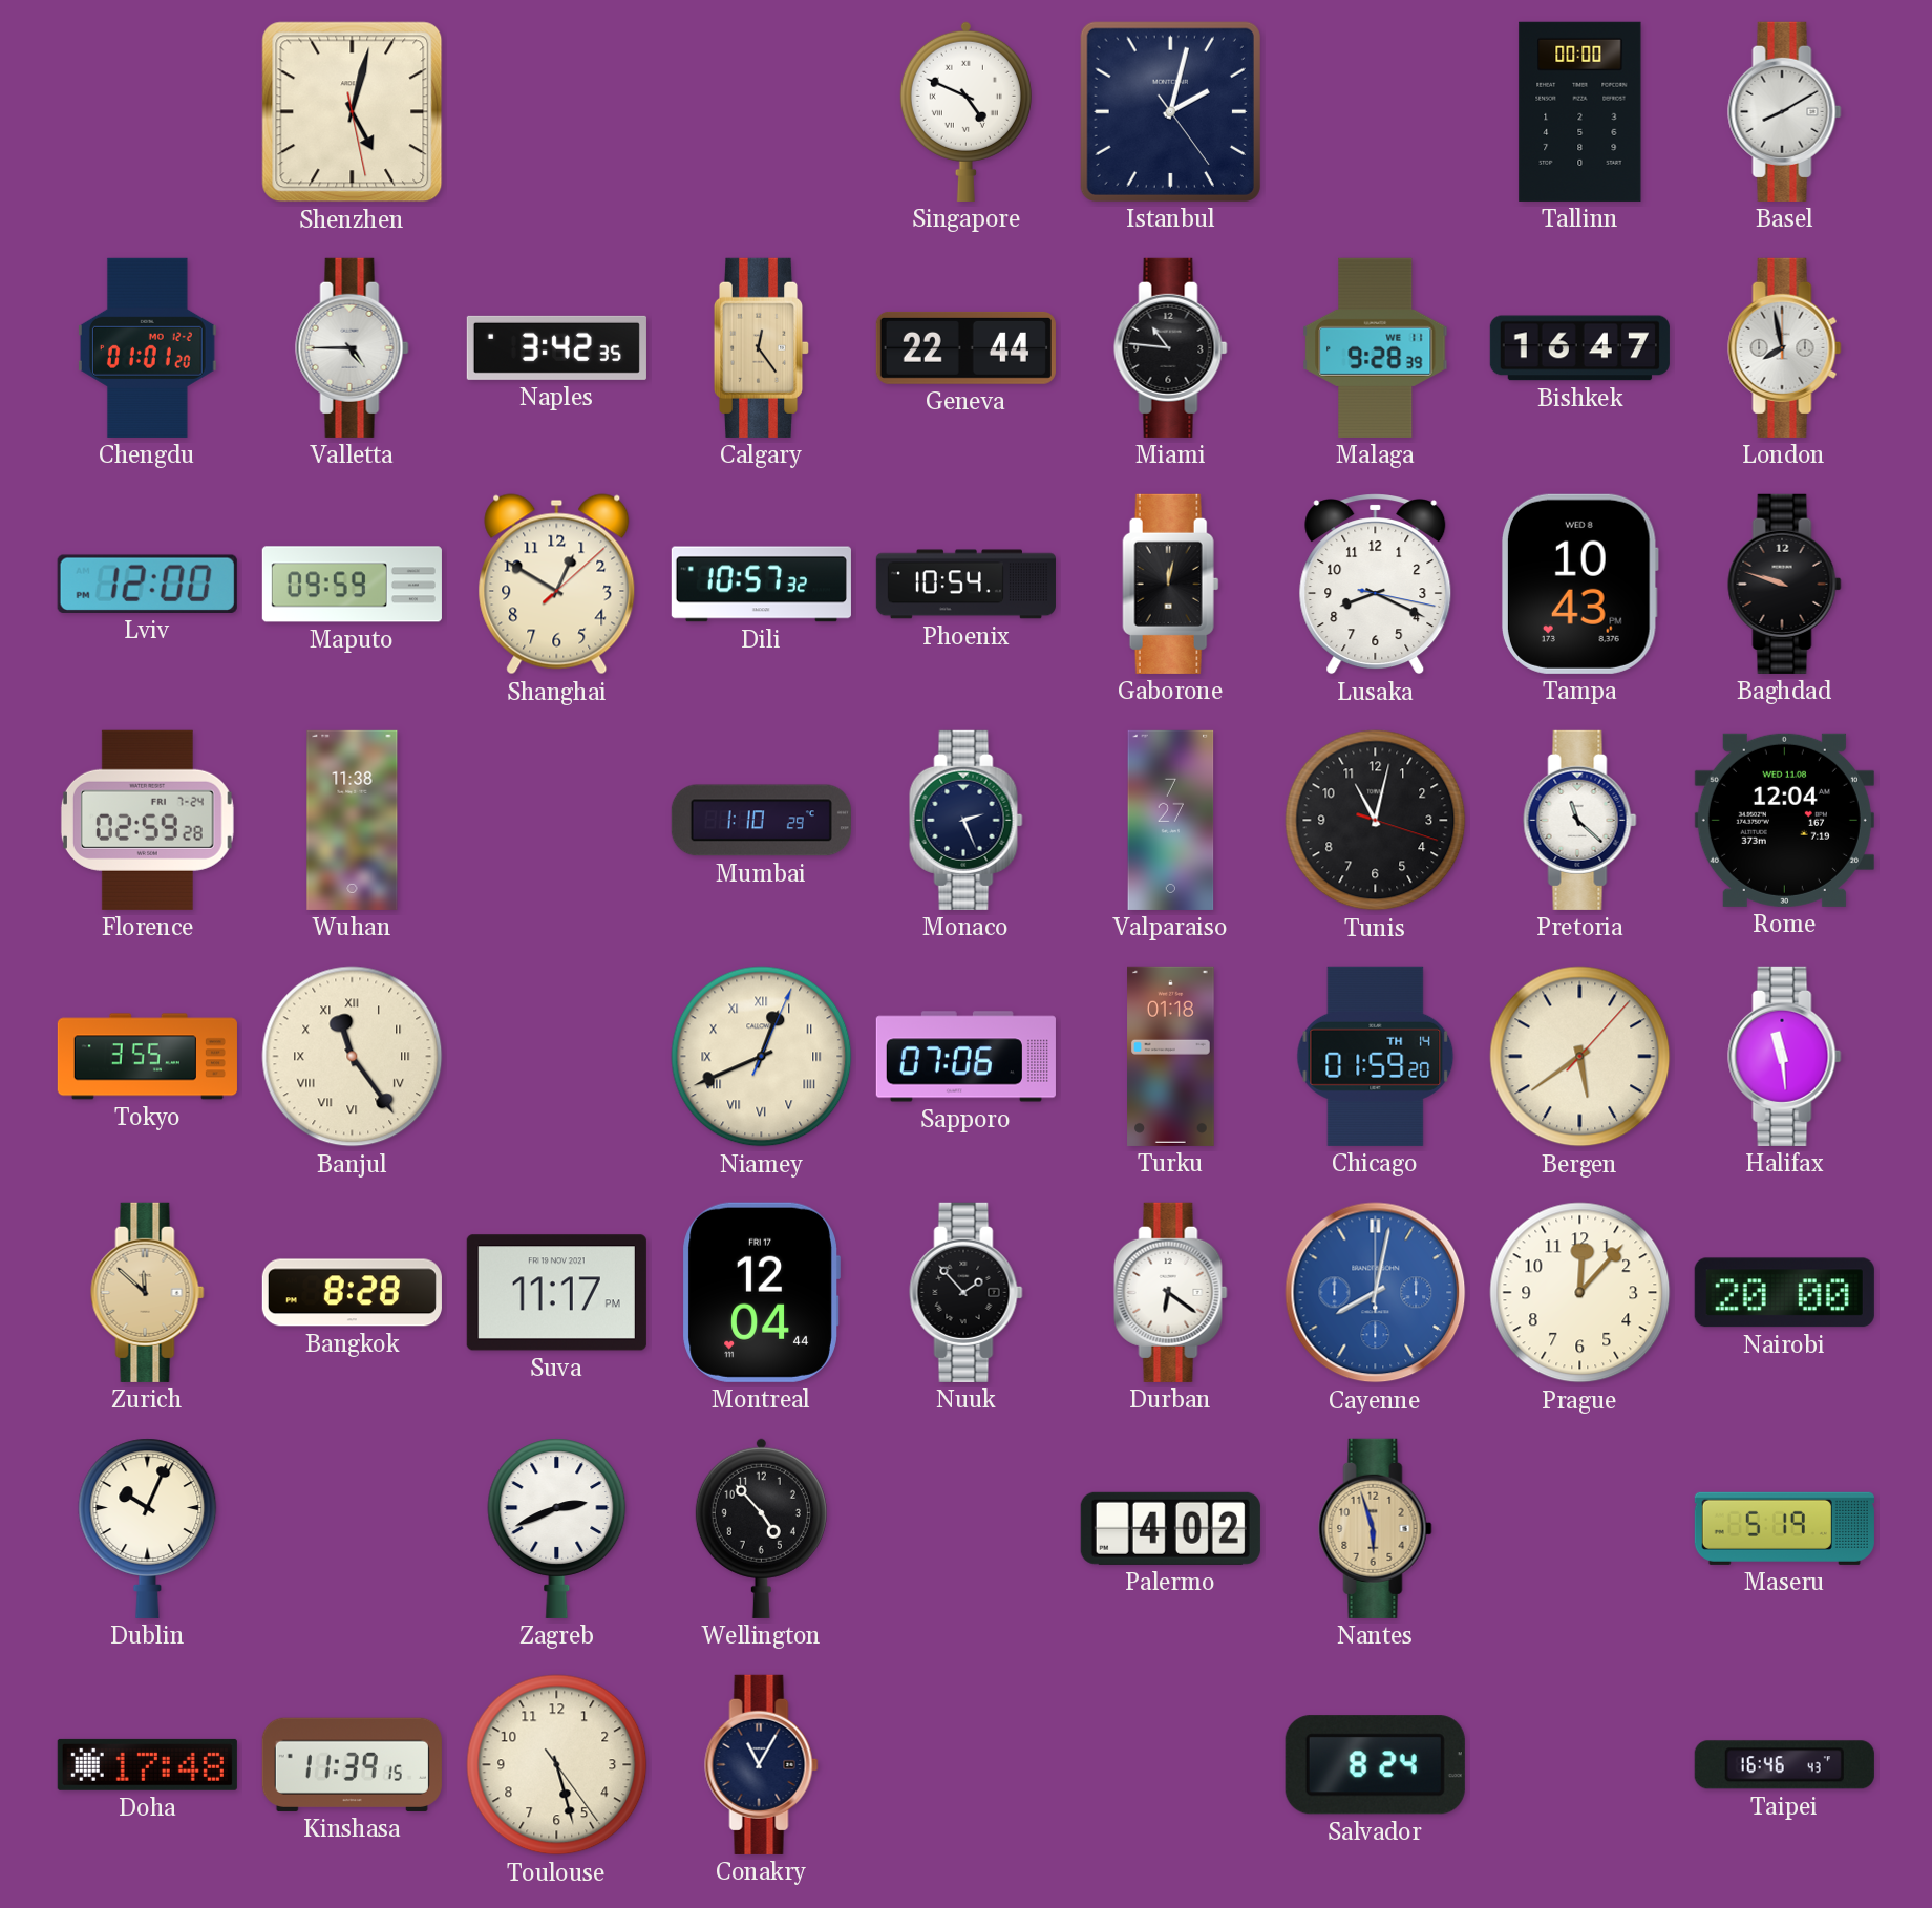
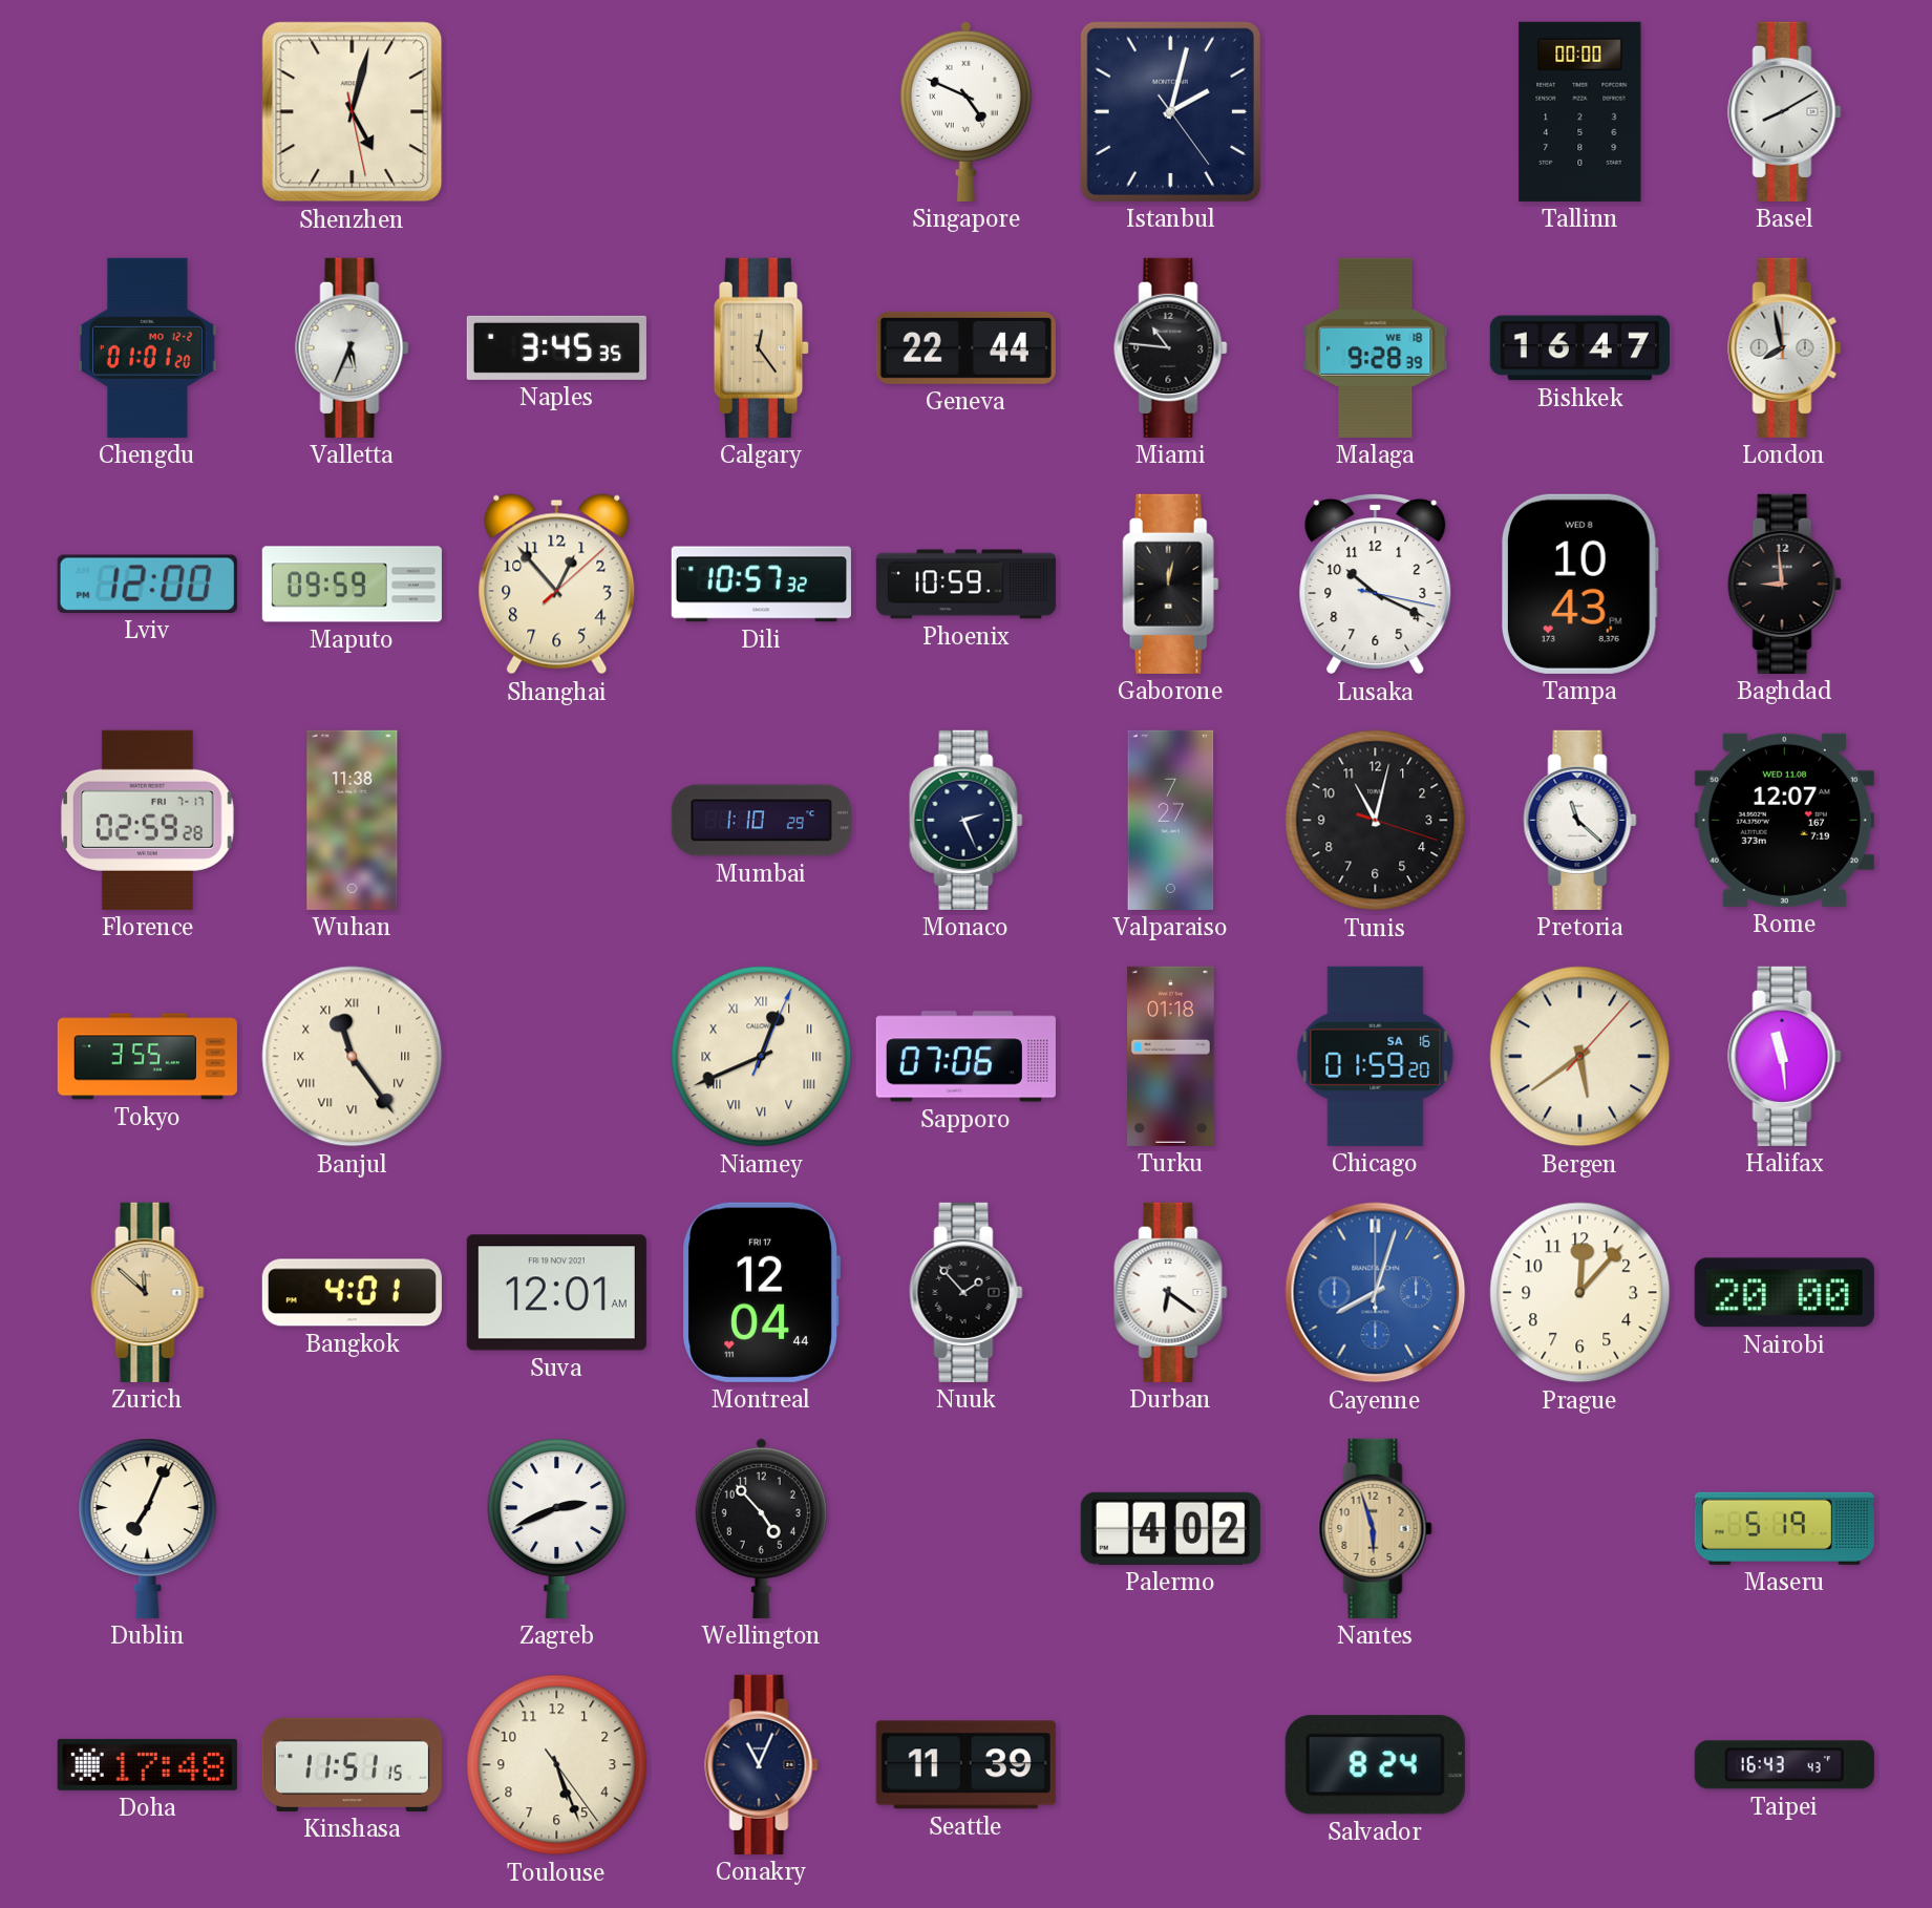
Valletta: 4:45 -> 5:34 (353, 347)
Naples: 3:42 -> 3:45 (556, 347)
Malaga date: WE 11 -> WE 18 (1376, 347)
Shanghai: 12:50 -> 12:53 (557, 585)
Phoenix: 10:54 -> 10:59 (965, 585)
Lusaka: 8:19 -> 10:19 (1376, 585)
Baghdad: 9:48 -> 8:59 (1785, 584)
Florence date: FRI 7-24 -> FRI 7-17 (147, 820)
Rome: 12:04 -> 12:07 (1784, 820)
Chicago date: TH 14 -> SA 16 (1376, 1056)
Bangkok: 8:28 -> 4:01 (352, 1293)
Suva: 11:17 -> 12:01 (556, 1293)
Cayenne: 8:02 -> 8:03 (1376, 1293)
Dublin: 10:04 -> 7:04 (148, 1528)
Kinshasa: 11:39 -> 11:51 (352, 1764)
Toulouse: 5:27 -> 5:26 (557, 1765)
Conakry: 11:05 -> 11:04 (762, 1764)
Seattle: none -> 11:39 (965, 1765)
Taipei: 16:46 -> 16:43 (1784, 1765)
